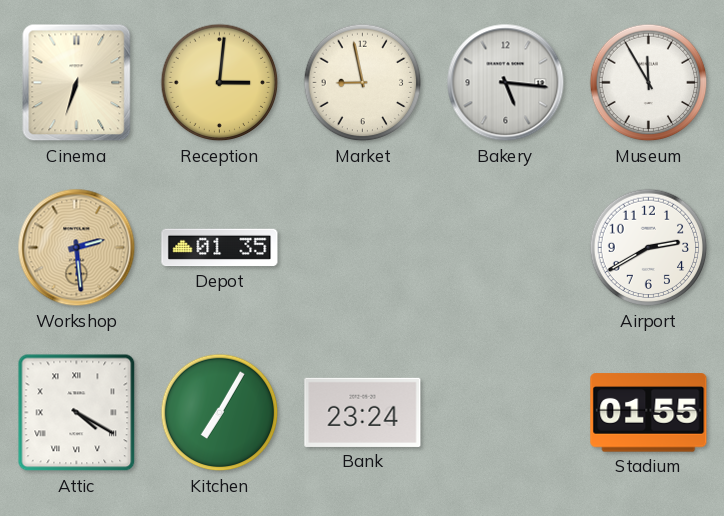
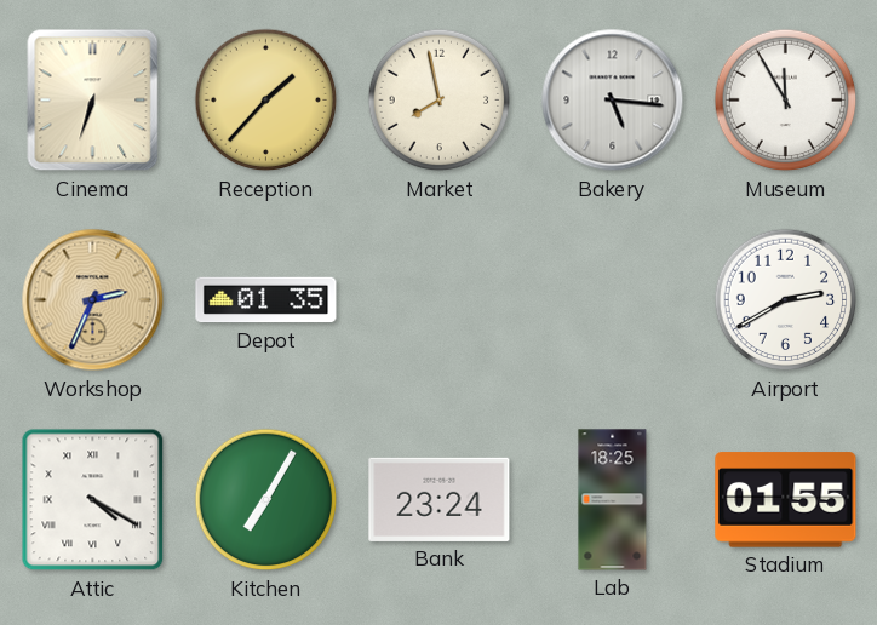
Reception: 3:01 -> 1:37 (266, 101)
Market: 8:58 -> 7:58 (440, 101)
Workshop: 2:29 -> 2:34 (93, 300)
Lab: none -> 18:25 (613, 500)
